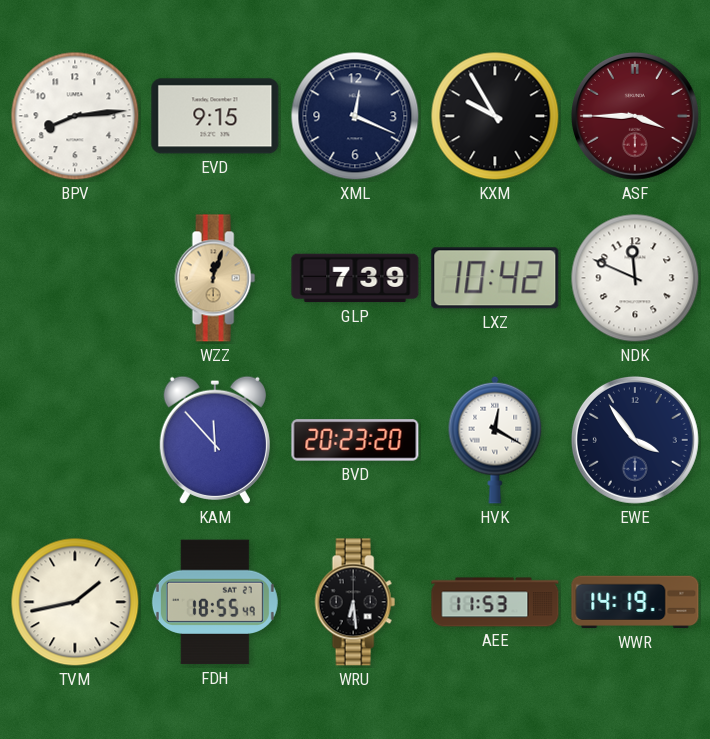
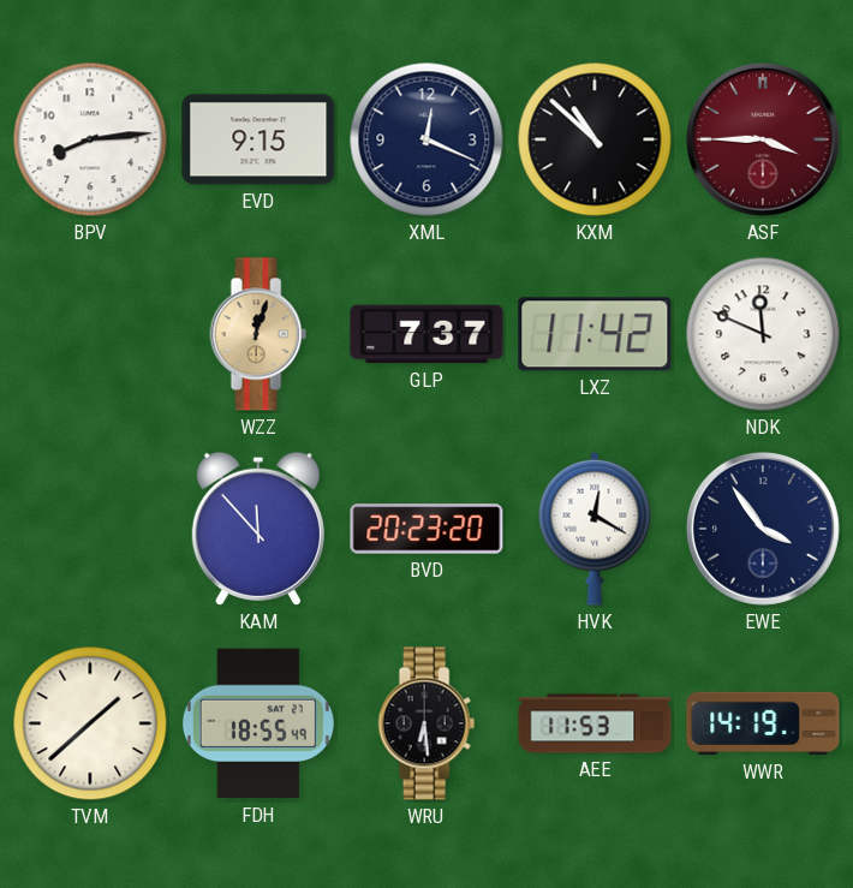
KXM: 9:55 -> 10:52 (595, 139)
GLP: 7:39 -> 7:37 (426, 334)
LXZ: 10:42 -> 11:42 (595, 334)
TVM: 1:43 -> 1:38 (90, 723)
